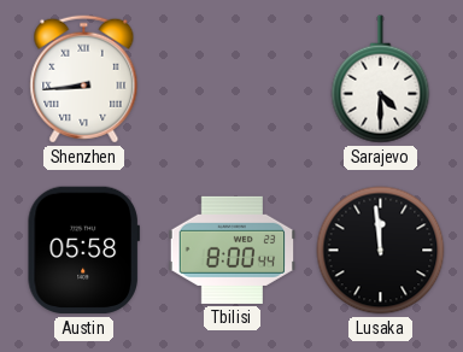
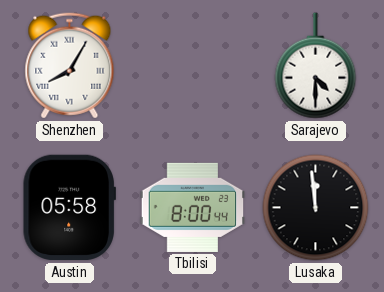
Shenzhen: 8:44 -> 8:05 (70, 66)
